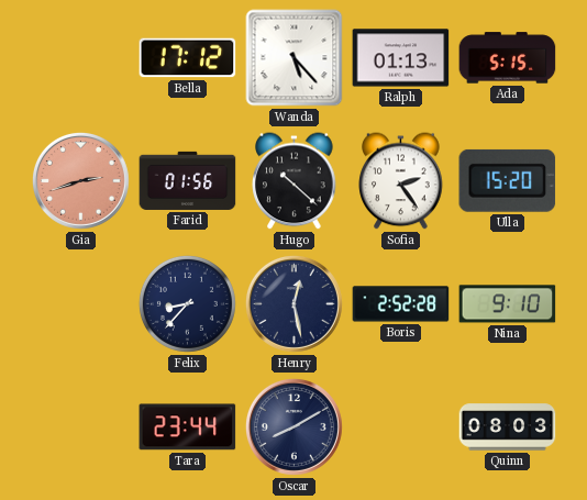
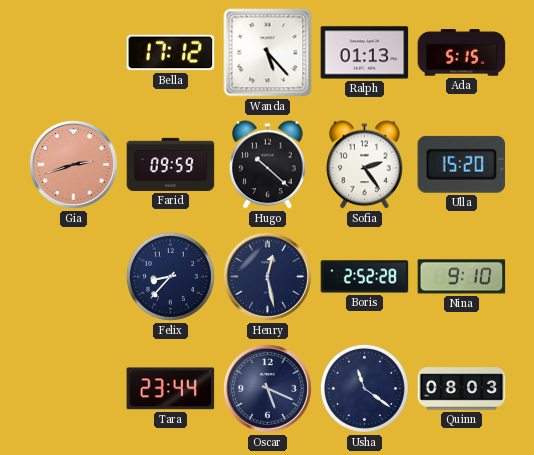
Farid: 01:56 -> 09:59 (171, 164)
Oscar: 8:10 -> 5:19 (267, 388)
Usha: none -> 11:21 (364, 388)
